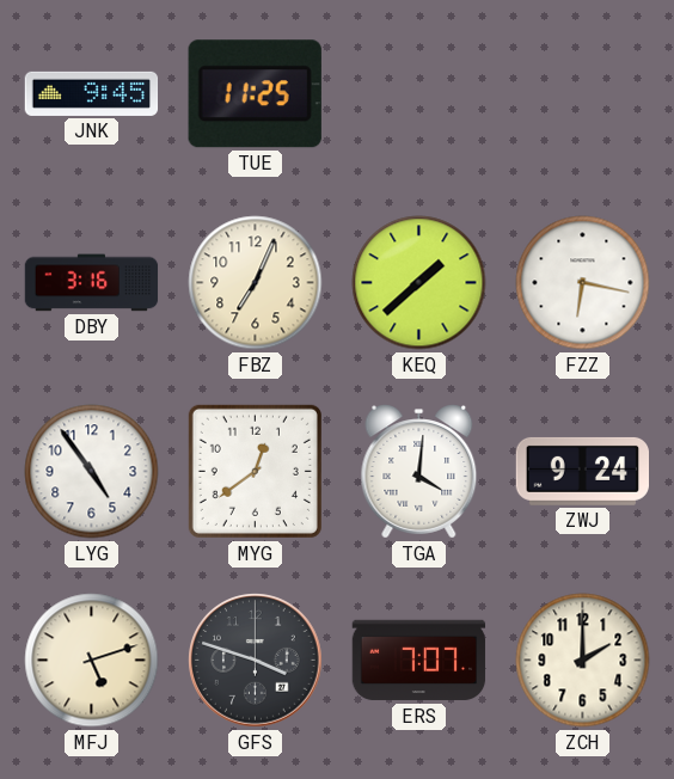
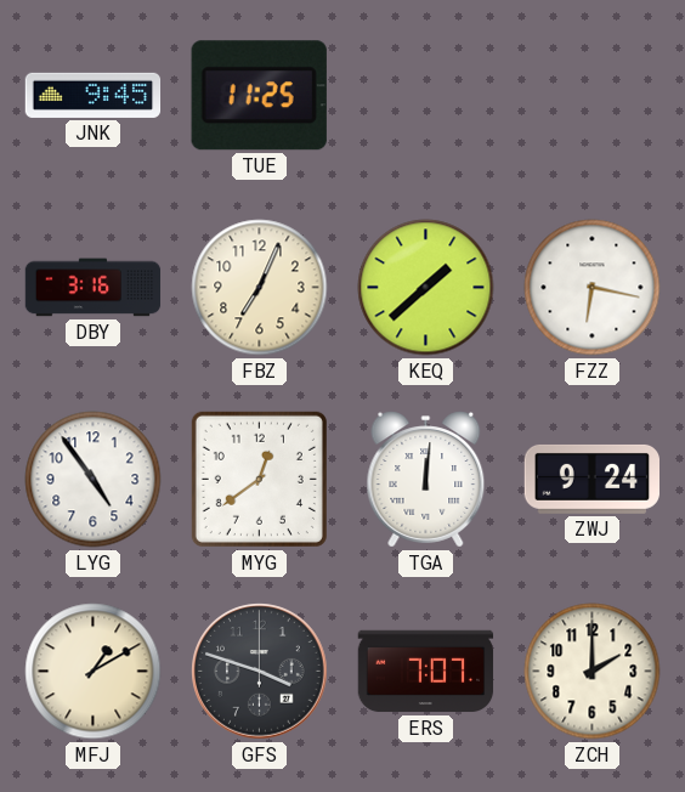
TGA: 4:01 -> 12:01 (426, 480)
MFJ: 5:12 -> 1:10 (94, 672)
